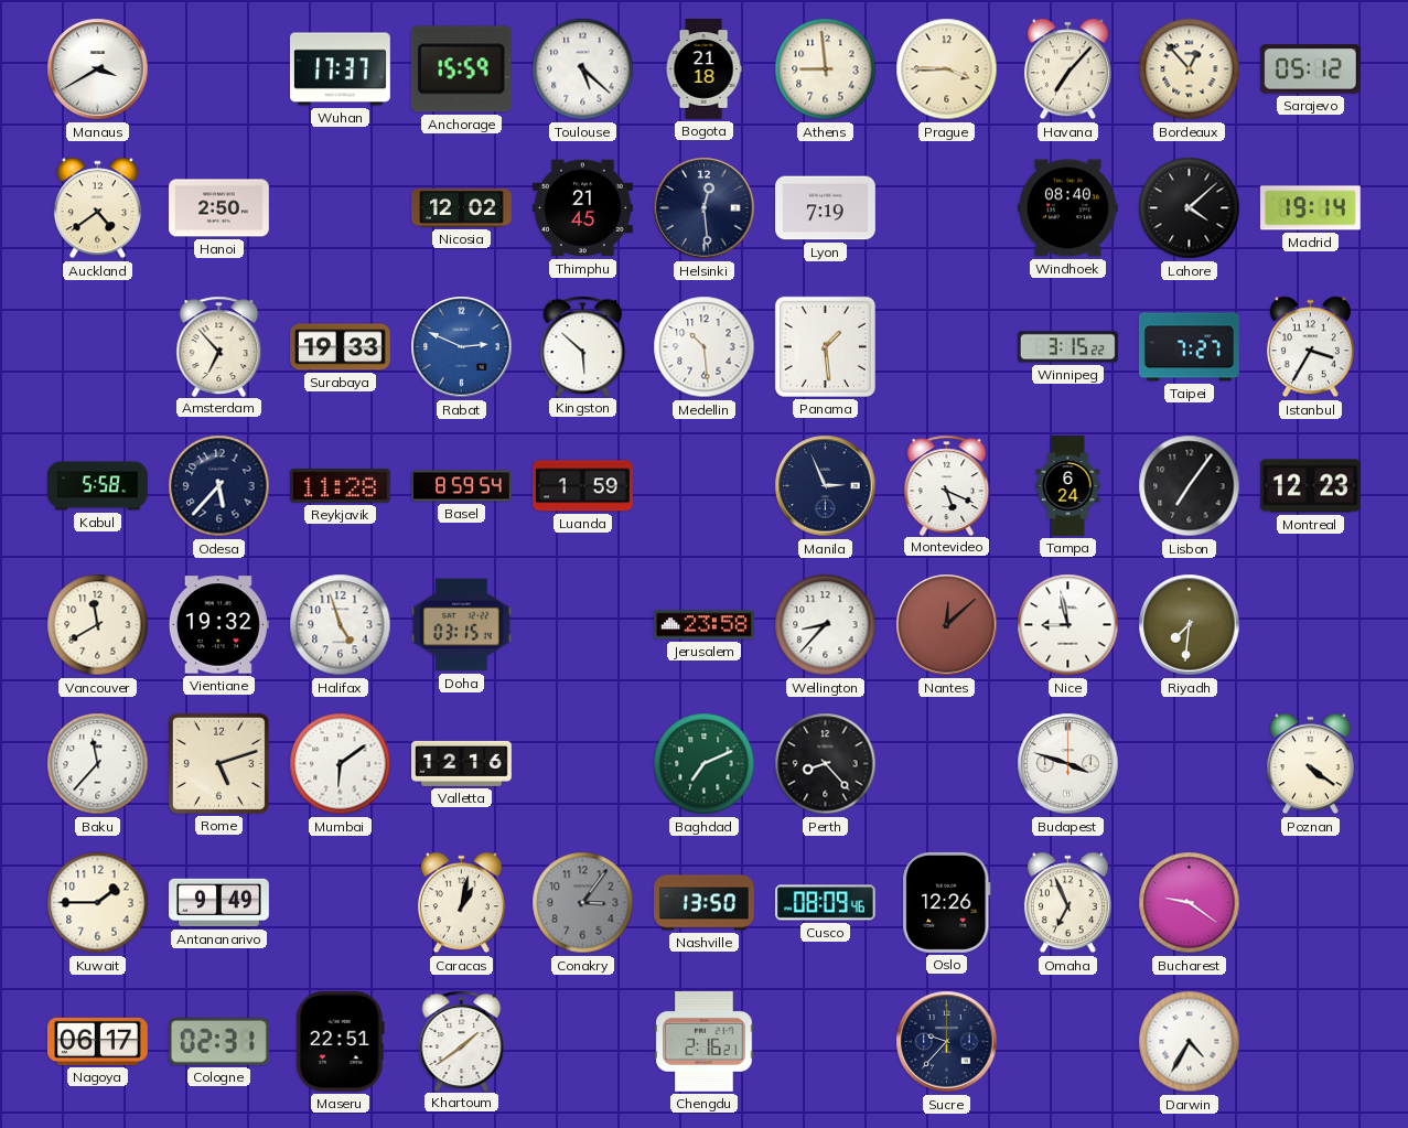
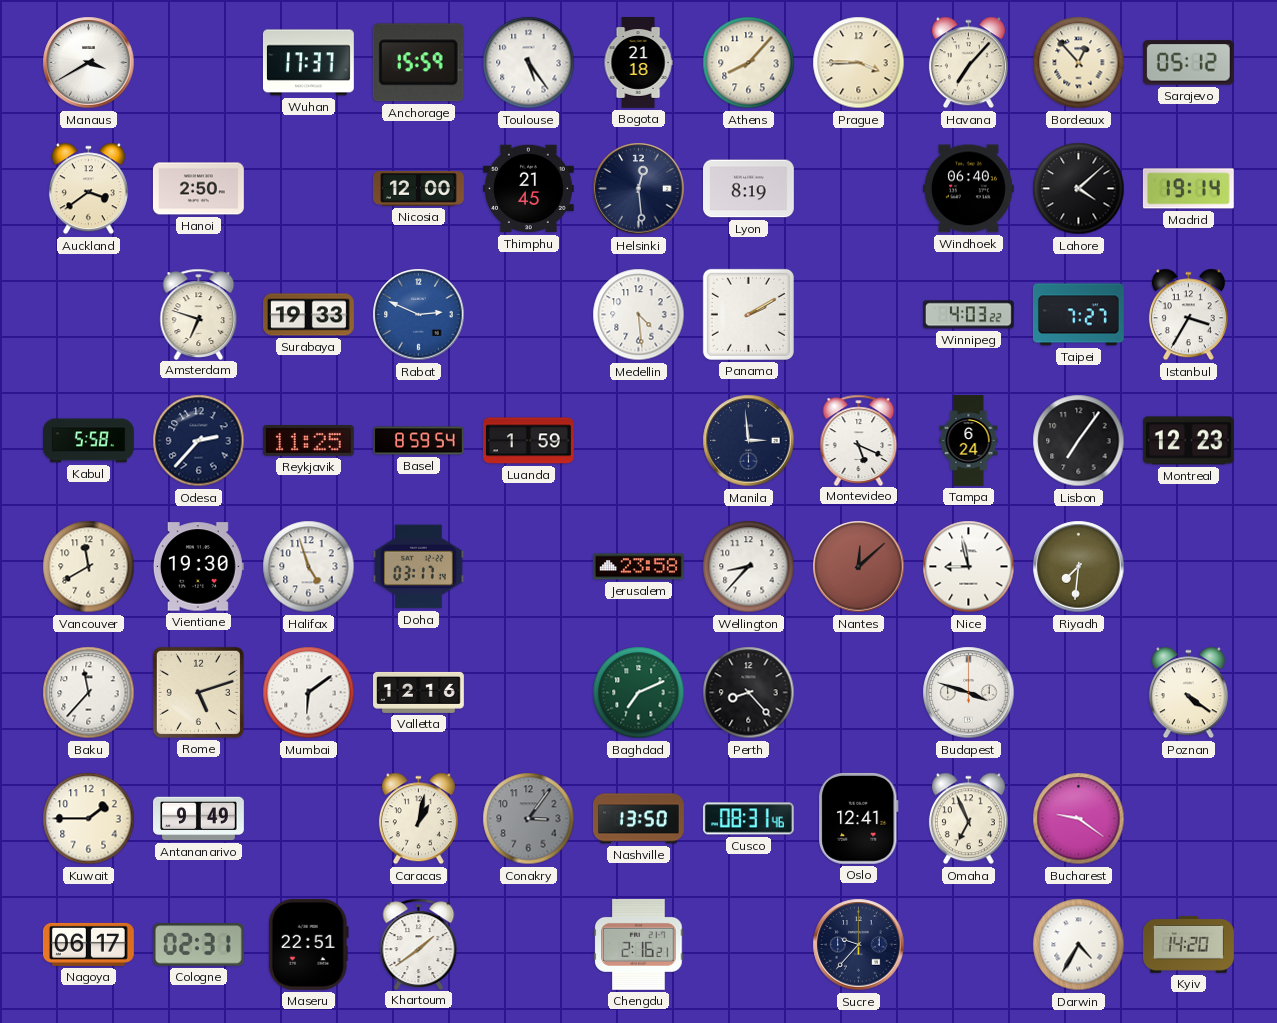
Toulouse: 5:22 -> 5:24 (529, 63)
Athens: 8:59 -> 8:07 (749, 63)
Auckland: 4:39 -> 3:39 (88, 189)
Nicosia: 12:02 -> 12:00 (419, 189)
Lyon: 7:19 -> 8:19 (749, 189)
Windhoek: 08:40 -> 06:40 (969, 189)
Amsterdam: 6:53 -> 6:48 (199, 314)
Kingston: 5:52 -> none (583, 346)
Medellin: 10:29 -> 4:29 (639, 315)
Panama: 1:29 -> 2:10 (748, 314)
Winnipeg: 3:15 -> 4:03 (968, 315)
Odesa: 5:37 -> 2:37 (199, 441)
Reykjavik: 11:28 -> 11:25 (308, 441)
Manila: 2:56 -> 2:59 (749, 441)
Vientiane: 19:32 -> 19:30 (198, 567)
Doha: 03:15 -> 03:17 (418, 567)
Cusco: 08:09 -> 08:31 (748, 819)
Oslo: 12:26 -> 12:41 (859, 818)
Kyiv: none -> 14:20 (1189, 945)
